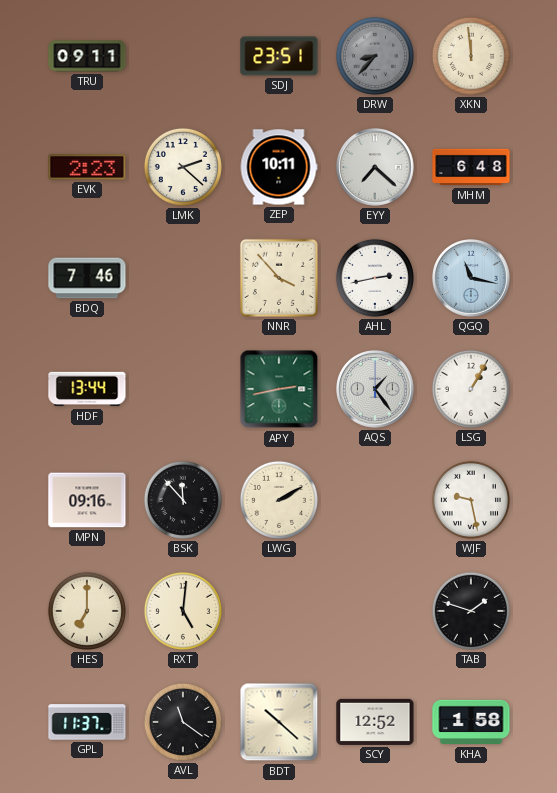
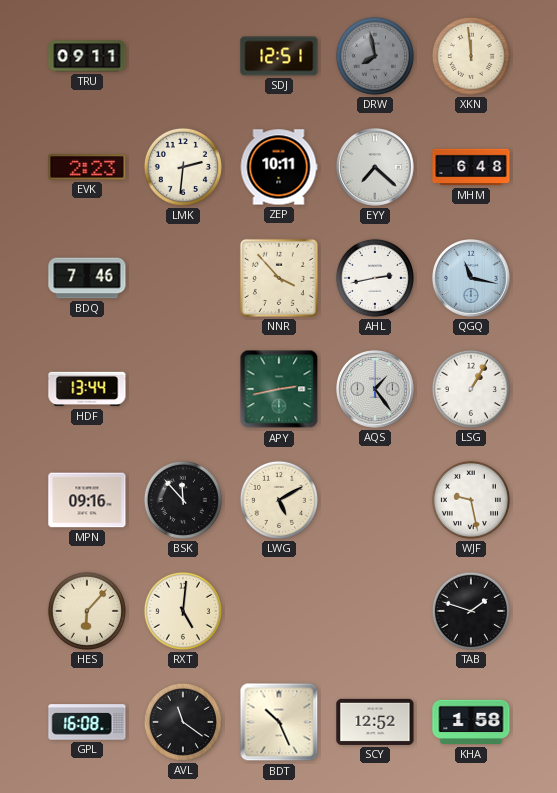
SDJ: 23:51 -> 12:51 (279, 56)
DRW: 8:37 -> 7:58 (375, 56)
LMK: 2:22 -> 2:31 (183, 167)
LWG: 2:10 -> 5:10 (279, 500)
HES: 7:00 -> 6:07 (87, 611)
GPL: 11:37 -> 16:08 (87, 722)
BDT: 10:22 -> 10:26 (279, 722)
